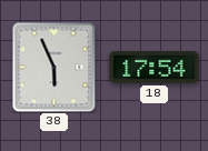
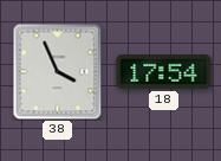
38: 5:56 -> 3:56 (58, 71)
